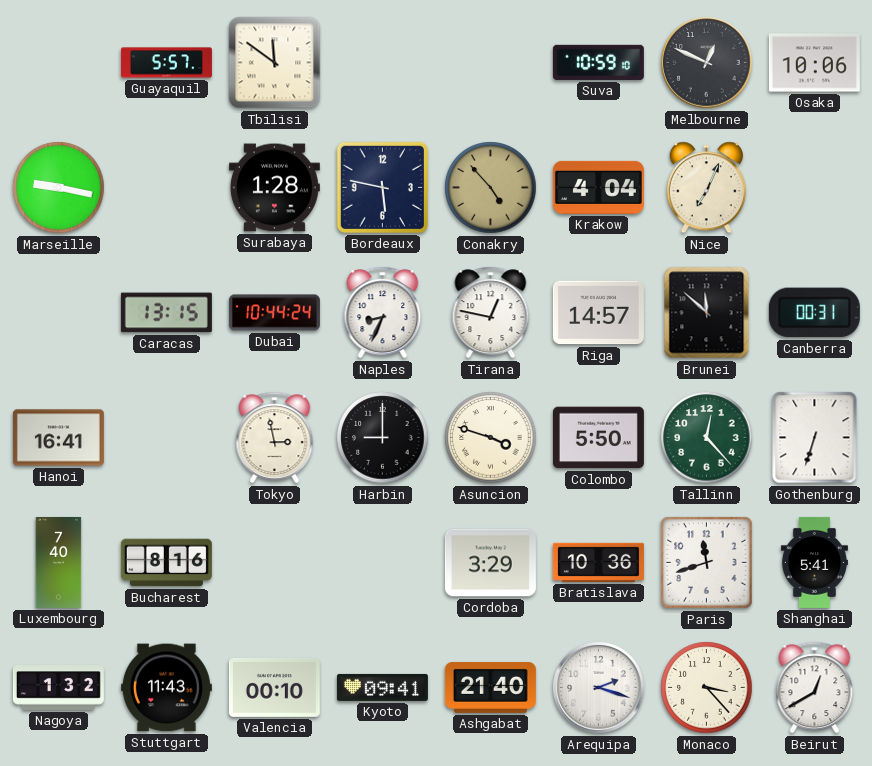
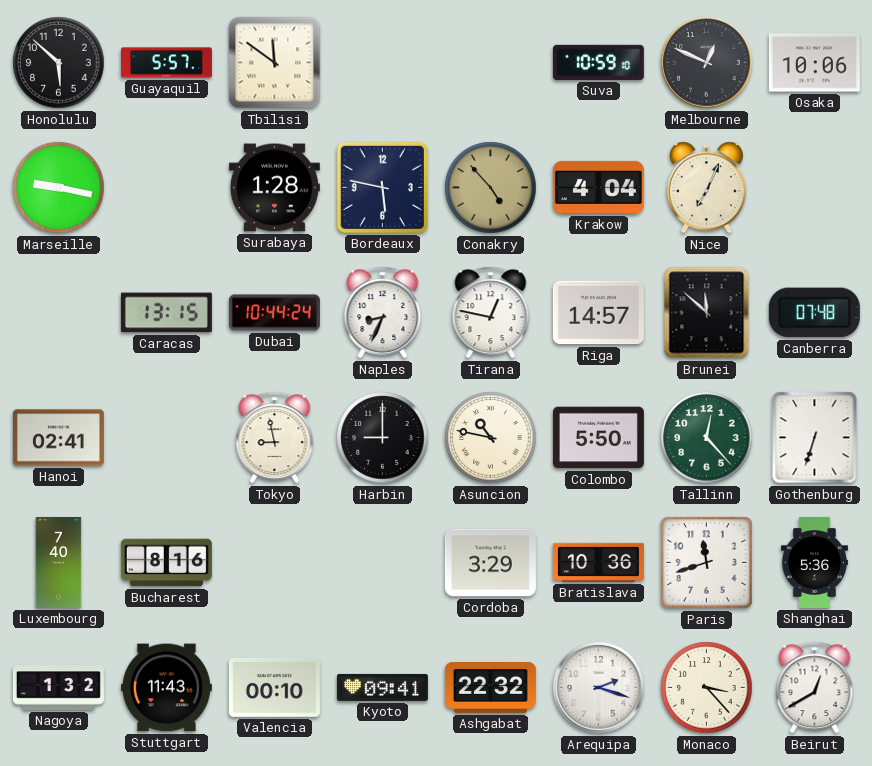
Honolulu: none -> 5:52 (59, 63)
Canberra: 00:31 -> 07:48 (814, 313)
Hanoi: 16:41 -> 02:41 (58, 438)
Tokyo: 2:58 -> 8:58 (275, 438)
Asuncion: 3:48 -> 10:47 (491, 438)
Shanghai: 5:41 -> 5:36 (814, 562)
Ashgabat: 21:40 -> 22:32 (490, 688)
